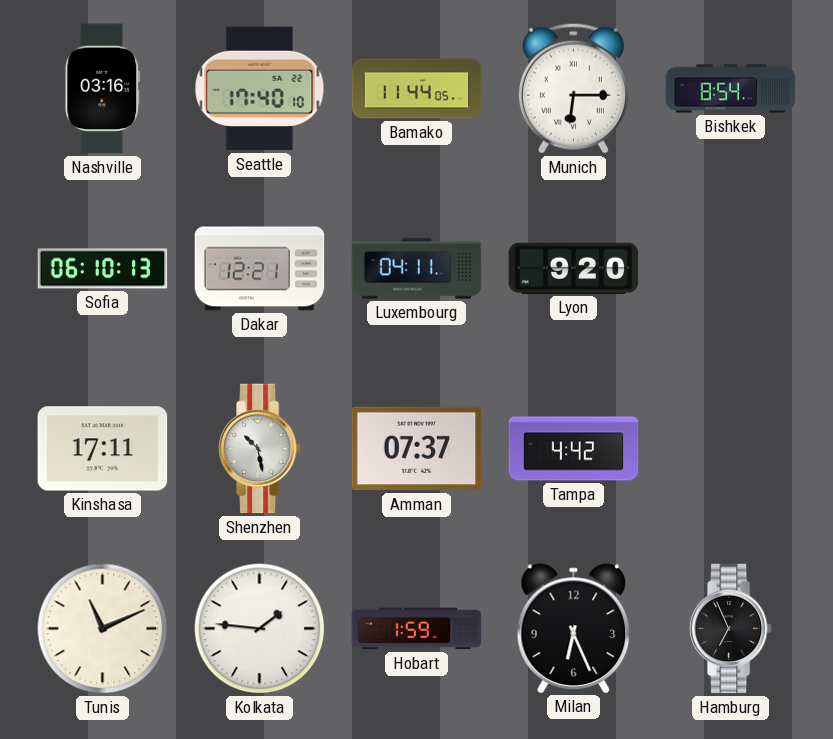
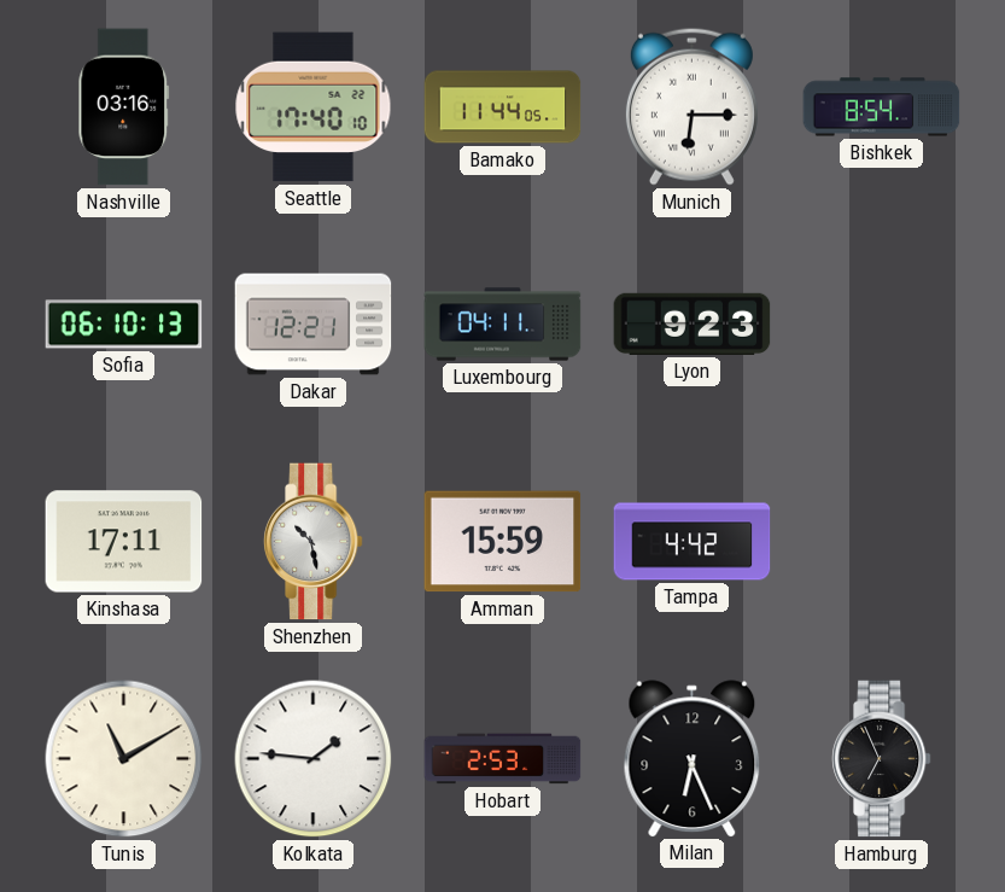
Lyon: 9:20 -> 9:23 (693, 323)
Amman: 07:37 -> 15:59 (503, 542)
Tunis: 11:11 -> 11:10 (124, 759)
Hobart: 1:59 -> 2:53 (503, 759)
